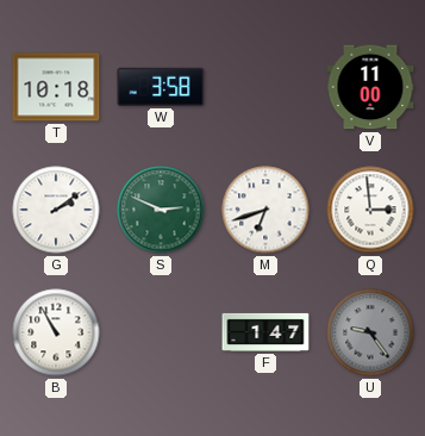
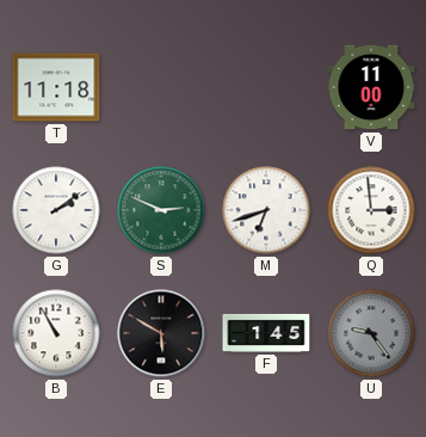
T: 10:18 -> 11:18 (56, 87)
W: 3:58 -> none (161, 87)
E: none -> 5:50 (161, 333)
F: 1:47 -> 1:45 (266, 333)
